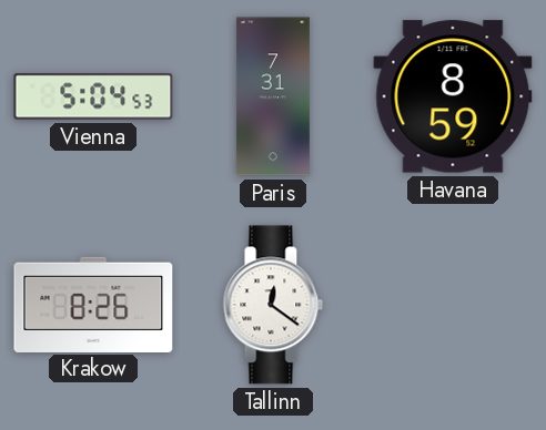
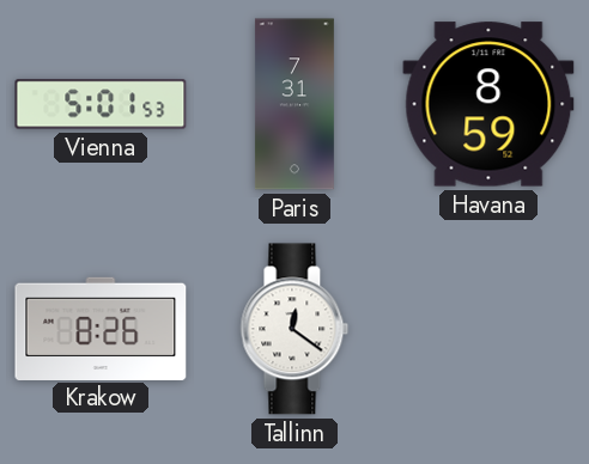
Vienna: 5:04 -> 5:01 (101, 104)
